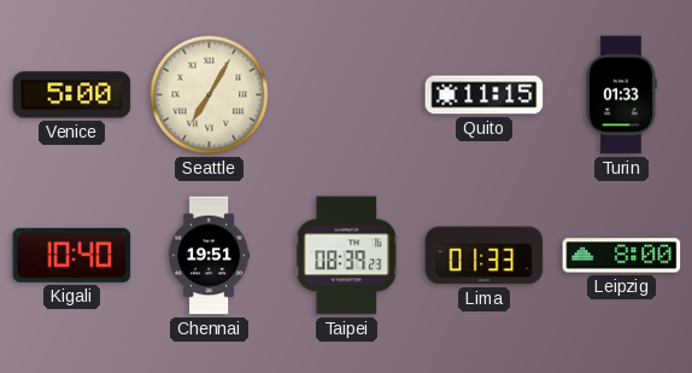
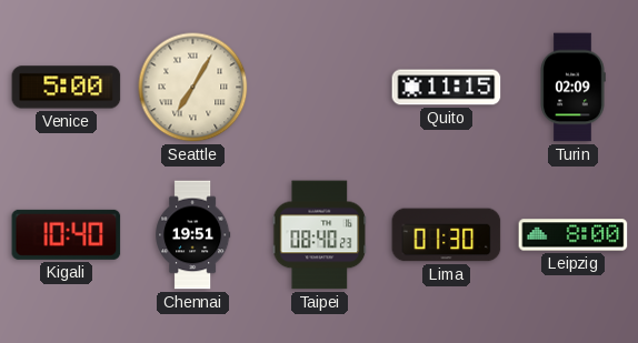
Turin: 01:33 -> 02:09 (572, 88)
Taipei: 08:39 -> 08:40 (320, 235)
Lima: 01:33 -> 01:30 (447, 235)
